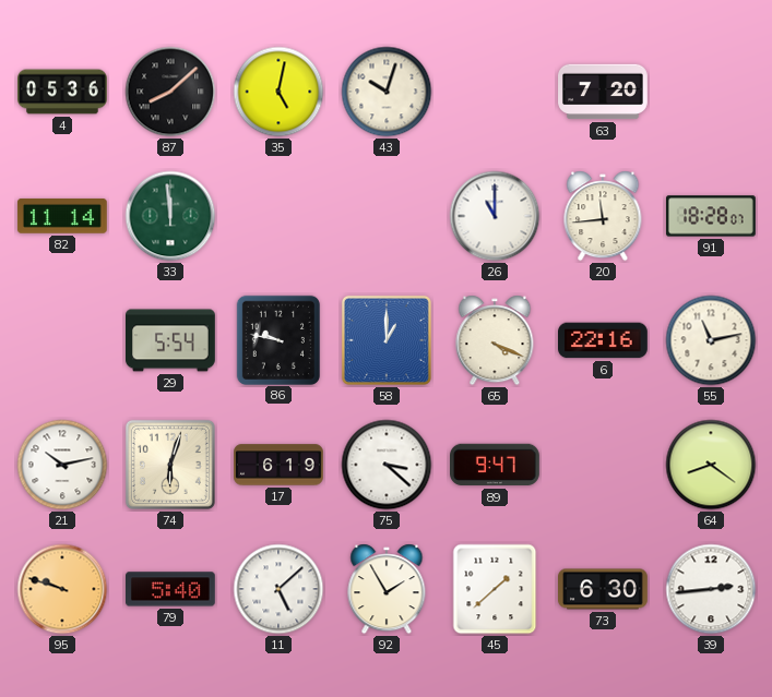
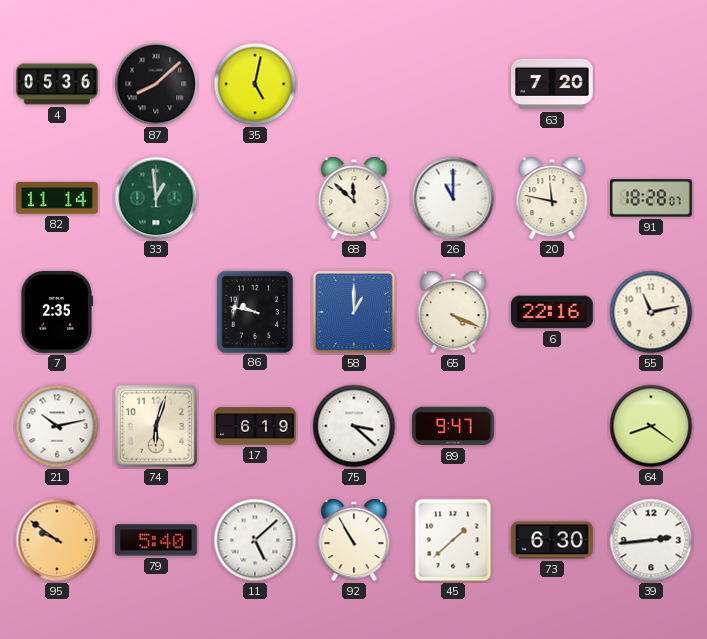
43: 10:03 -> none (387, 92)
33: 11:59 -> 12:59 (156, 198)
68: none -> 11:52 (354, 198)
20: 11:44 -> 11:47 (552, 198)
7: none -> 2:35 (56, 313)
29: 5:54 -> none (171, 340)
95: 9:48 -> 9:51 (57, 540)
92: 1:55 -> 10:55 (354, 540)
